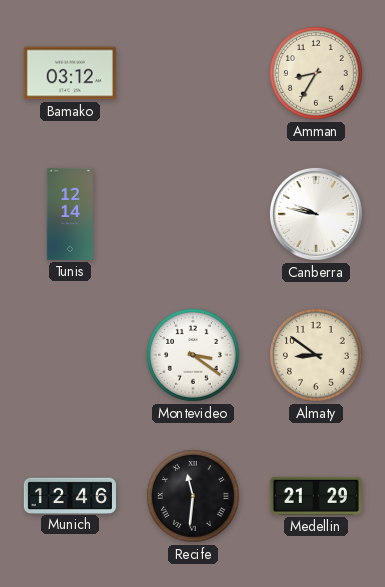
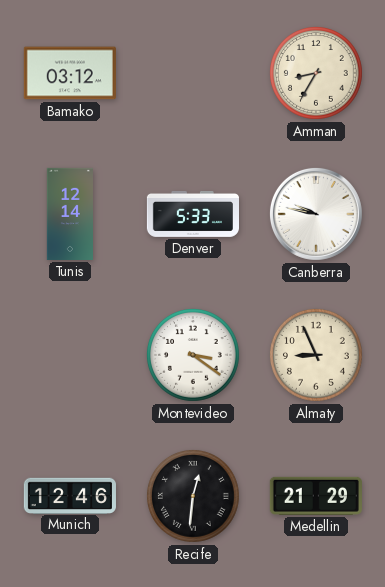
Denver: none -> 5:33 (192, 214)
Almaty: 8:51 -> 8:56 (316, 355)
Recife: 11:31 -> 12:31 (193, 496)
